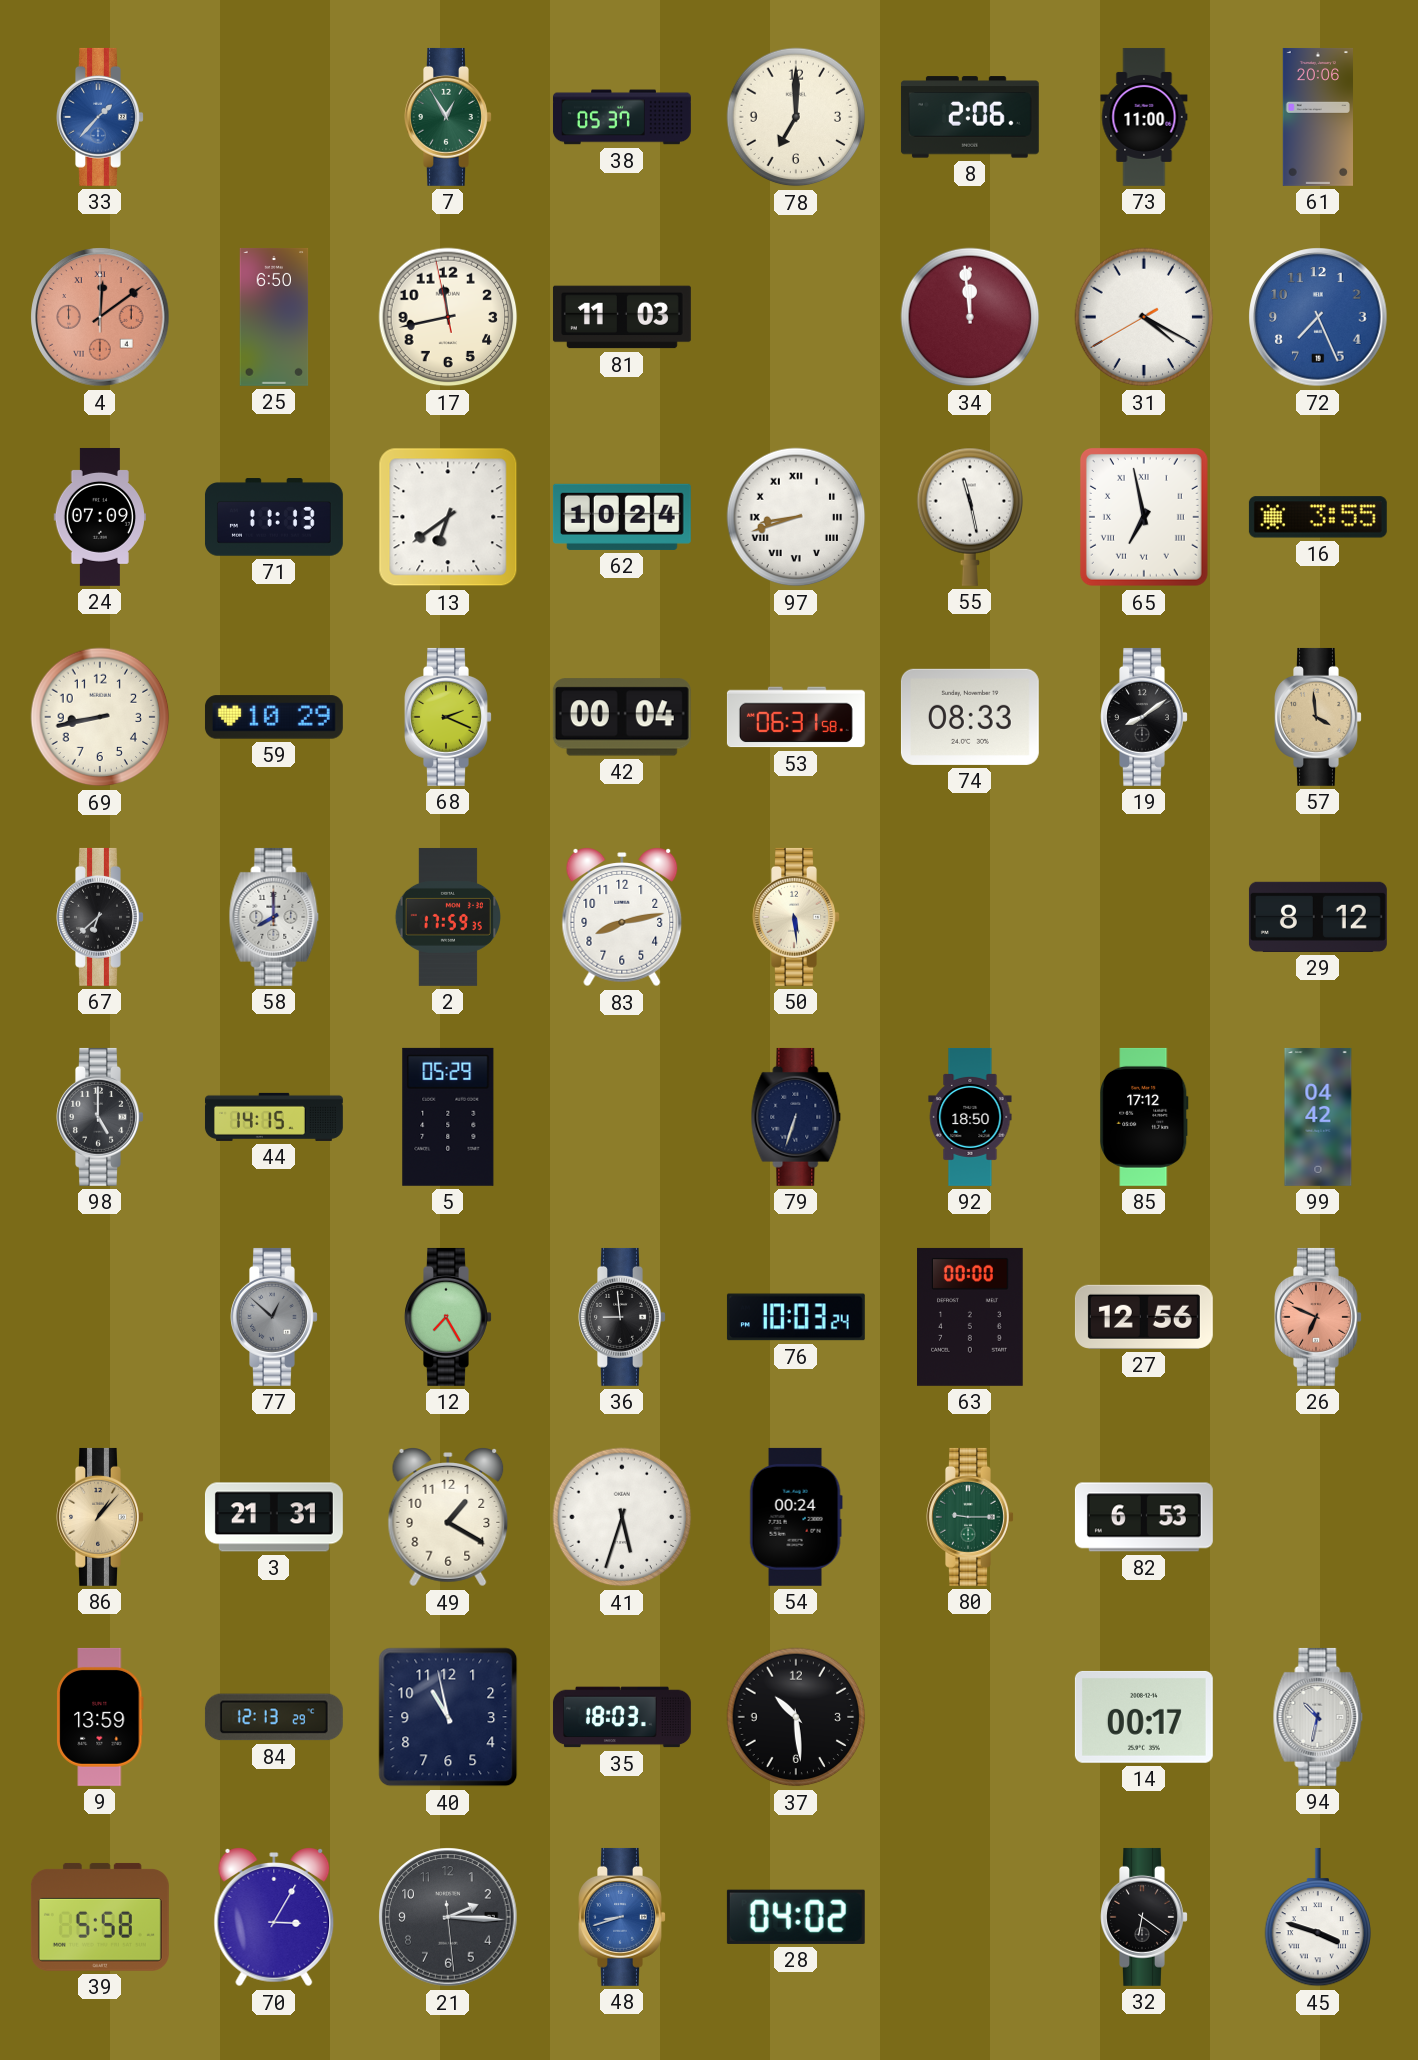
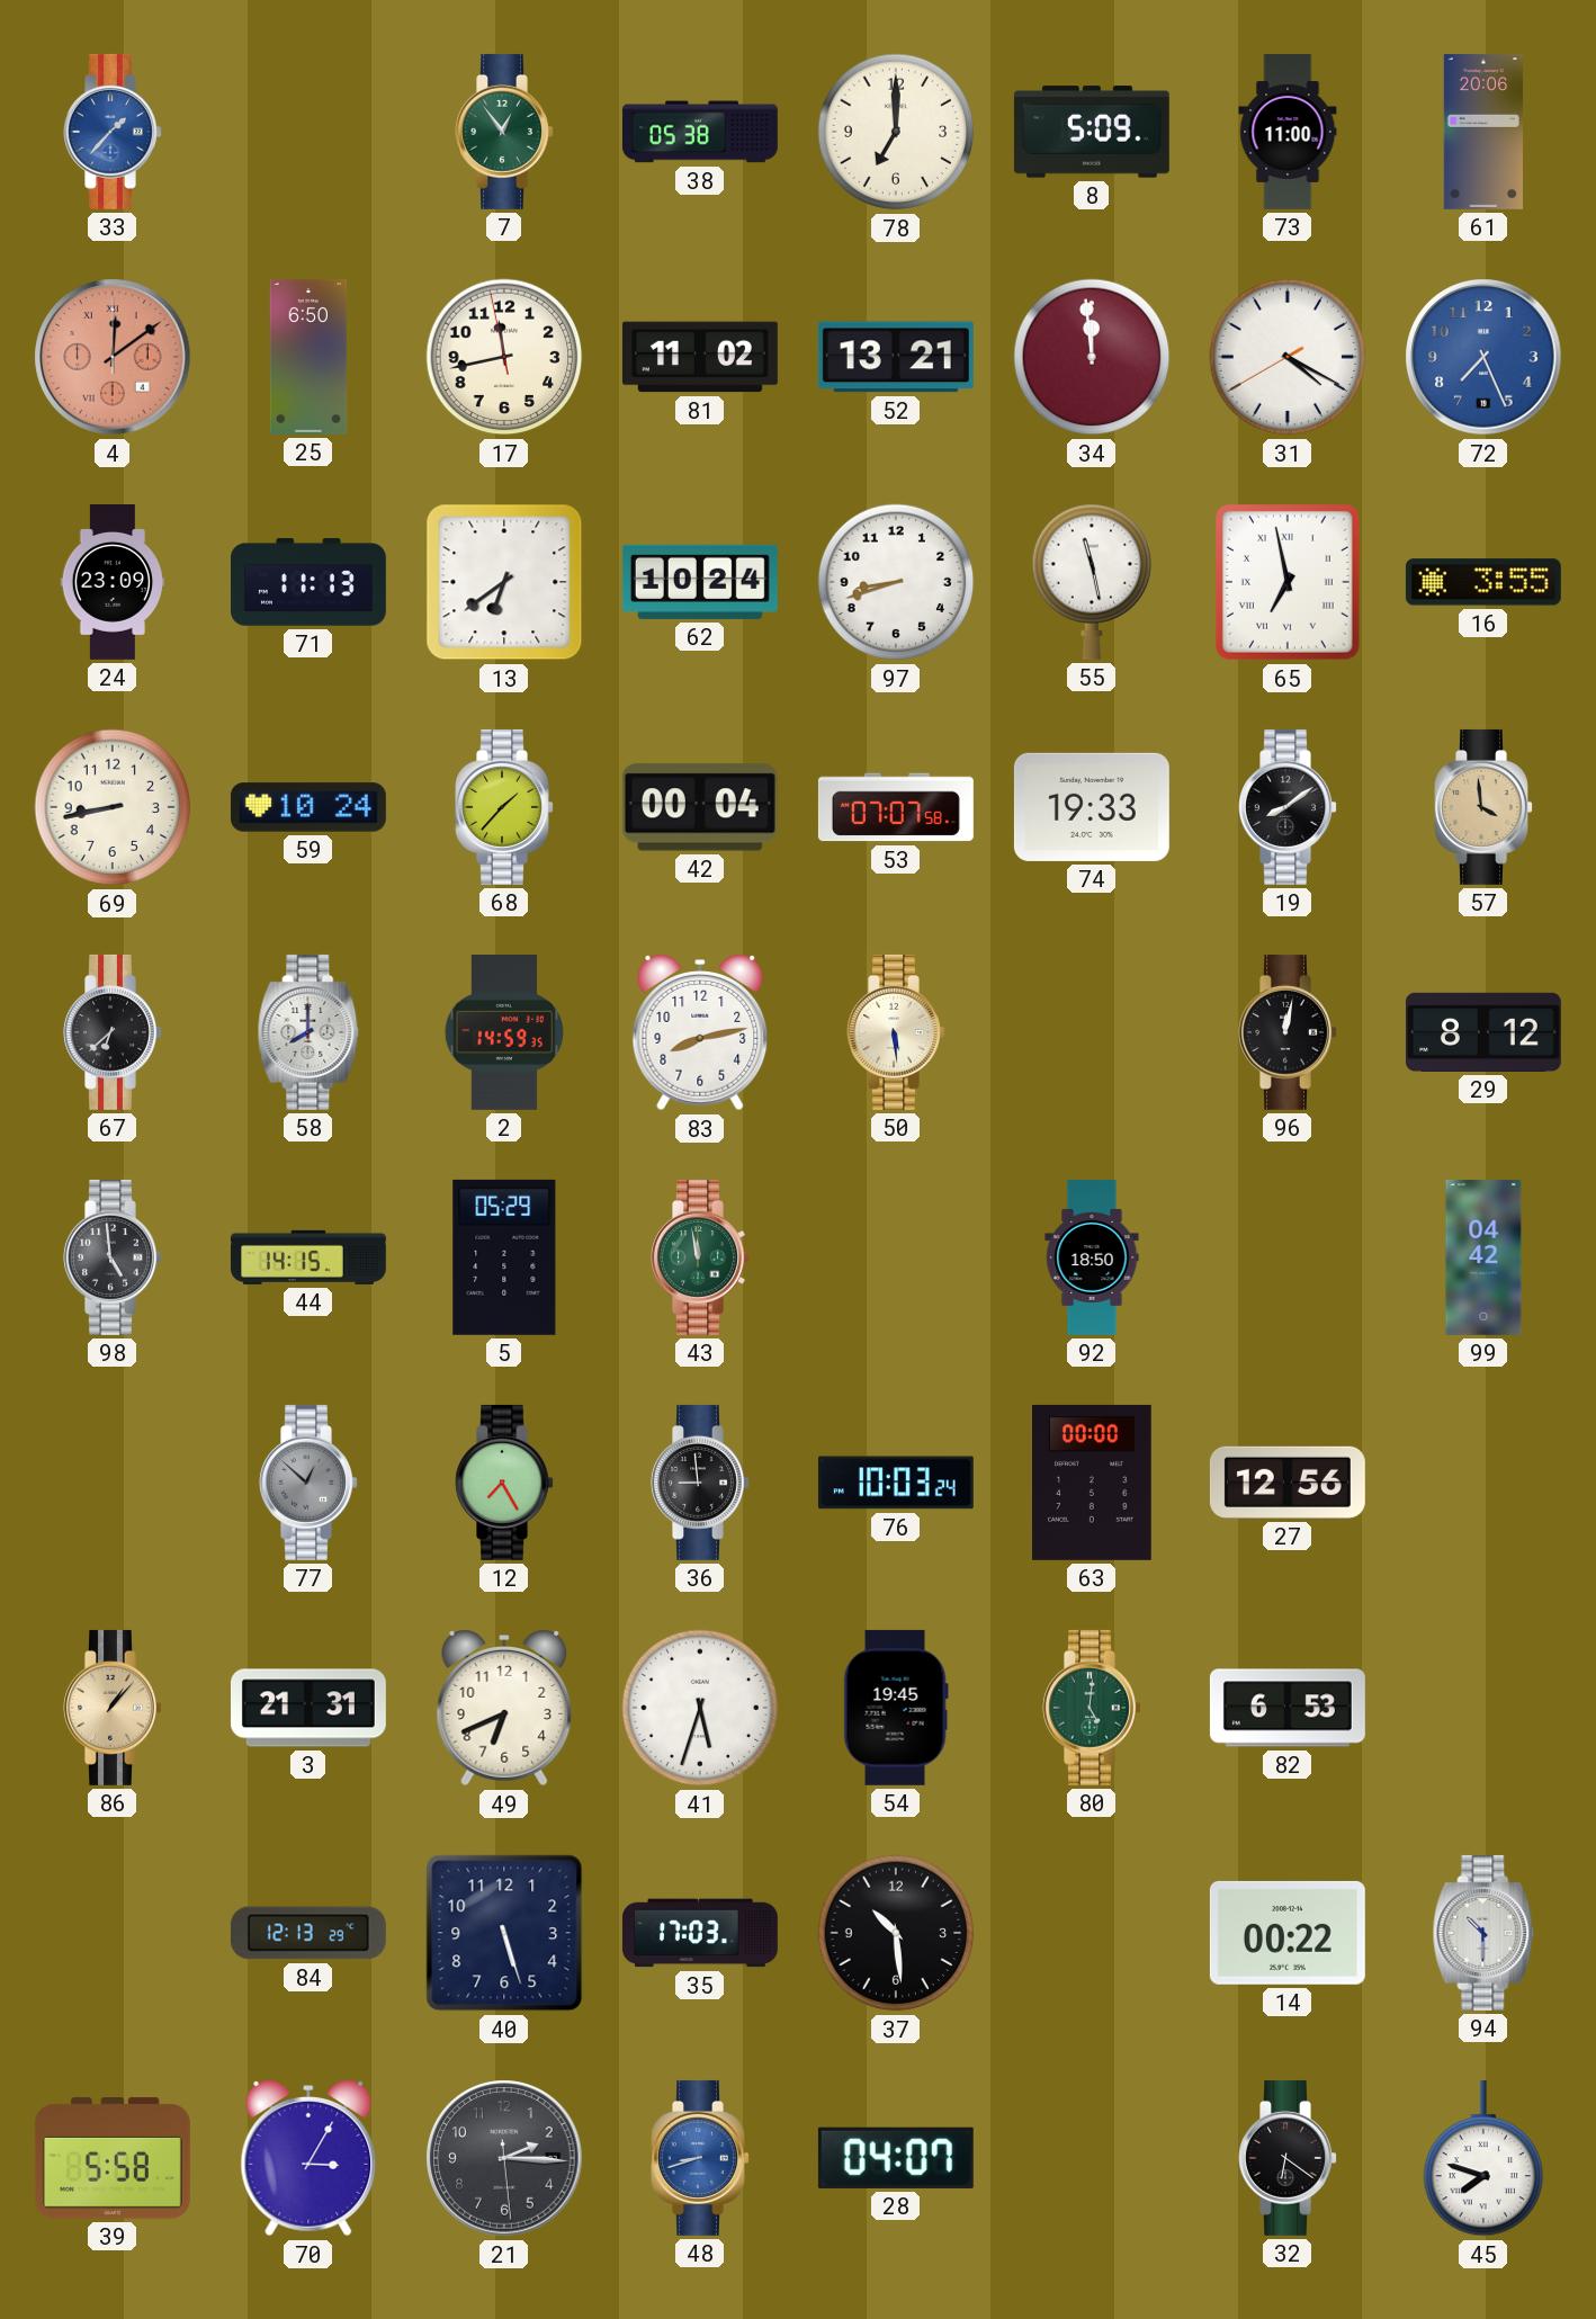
7: 12:55 -> 12:54 (504, 132)
38: 05:37 -> 05:38 (700, 132)
8: 2:06 -> 5:09 (1092, 132)
81: 11:03 -> 11:02 (700, 357)
52: none -> 13:21 (896, 357)
24: 07:09 -> 23:09 (111, 582)
97 numerals: Roman -> Arabic (896, 582)
59: 10:29 -> 10:24 (308, 807)
68: 2:19 -> 1:37 (504, 807)
53: 06:31 -> 07:07 (896, 807)
74: 08:33 -> 19:33 (1092, 807)
2: 17:59 -> 14:59 (504, 1032)
96: none -> 12:02 (1288, 1032)
98: 5:00 -> 4:59 (113, 1257)
43: none -> 11:58 (700, 1257)
79: 6:33 -> none (796, 1117)
85: 17:12 -> none (1145, 1117)
26: 6:49 -> none (1318, 1317)
49: 1:20 -> 6:41 (504, 1708)
54: 00:24 -> 19:45 (896, 1708)
80: 9:15 -> 5:01 (1092, 1708)
9: 13:59 -> none (100, 1717)
40: 10:58 -> 5:27 (504, 1933)
35: 18:03 -> 17:03 (700, 1933)
14: 00:17 -> 00:22 (1288, 1933)
94: 10:32 -> 10:30 (1483, 1933)
28: 04:02 -> 04:07 (896, 2158)
45: 3:48 -> 7:48 (1483, 2158)
